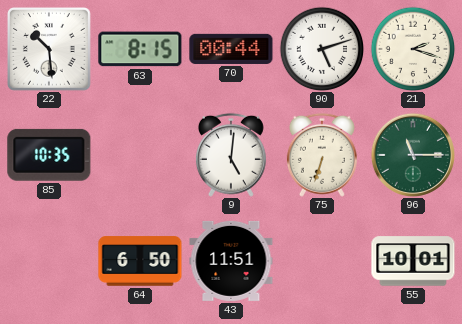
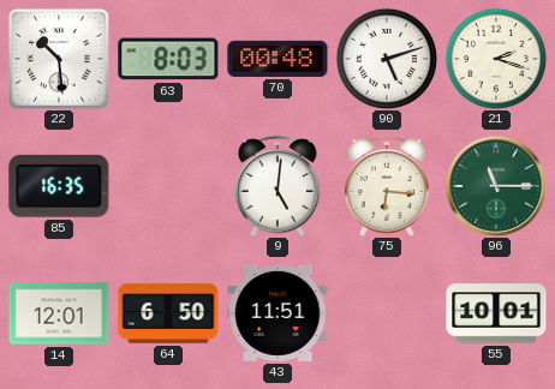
63: 8:15 -> 8:03 (168, 59)
70: 00:44 -> 00:48 (277, 59)
85: 10:35 -> 16:35 (59, 186)
75: 6:33 -> 6:16 (387, 186)
14: none -> 12:01 (59, 313)
